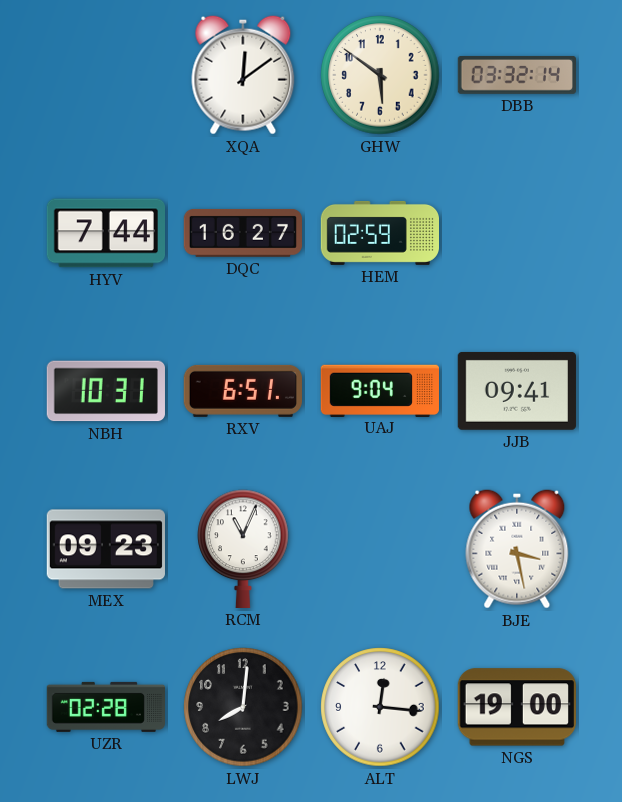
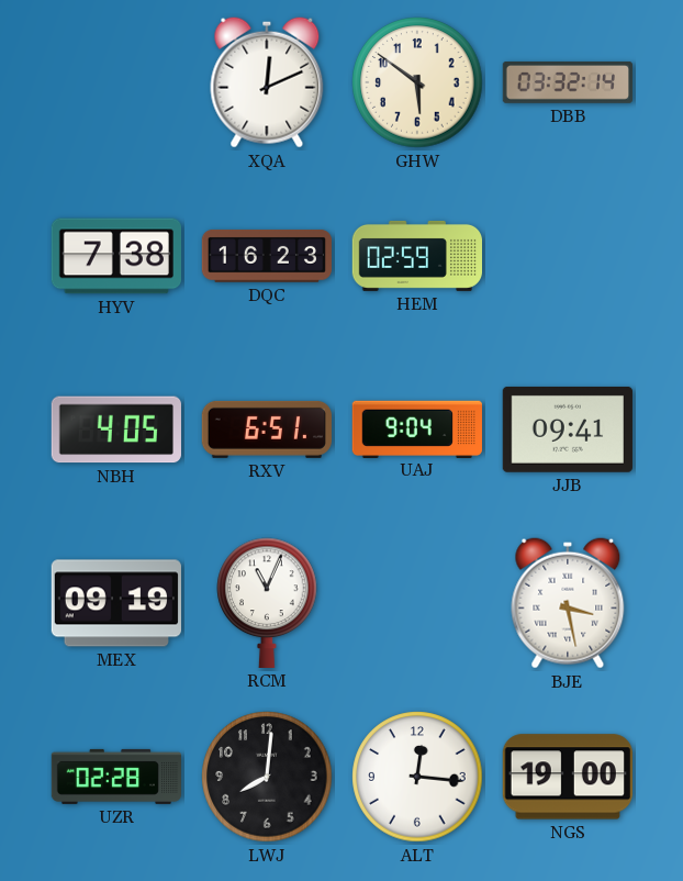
XQA: 12:09 -> 12:11 (267, 82)
HYV: 7:44 -> 7:38 (115, 256)
DQC: 16:27 -> 16:23 (266, 256)
NBH: 10:31 -> 4:05 (116, 430)
MEX: 09:23 -> 09:19 (116, 603)
